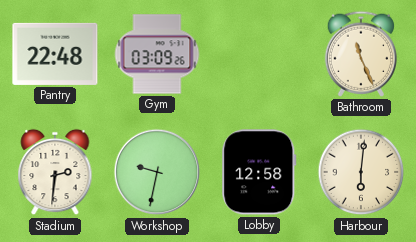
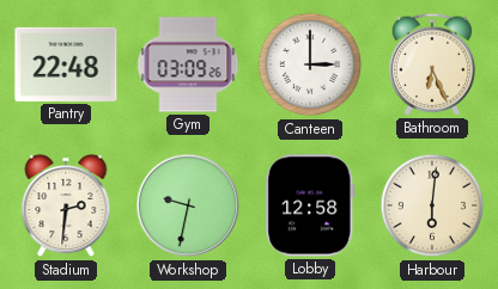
Canteen: none -> 3:00 (310, 64)
Bathroom: 11:26 -> 6:26 (431, 64)
